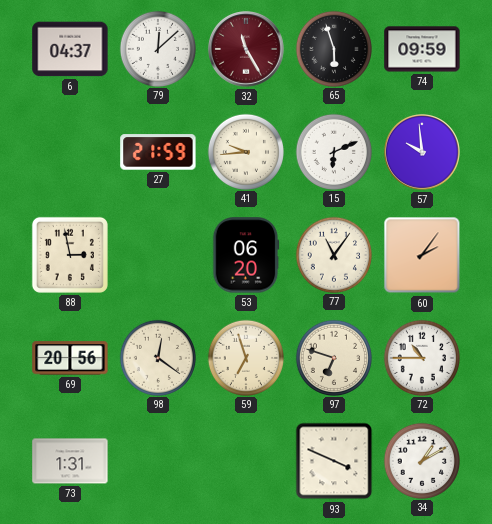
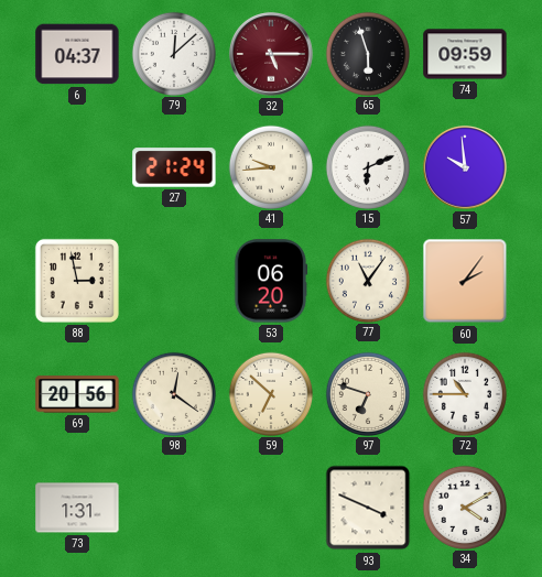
32: 11:25 -> 5:15 (272, 55)
27: 21:59 -> 21:24 (174, 167)
59: 6:57 -> 6:52 (270, 393)
34: 1:10 -> 4:10 (464, 507)
